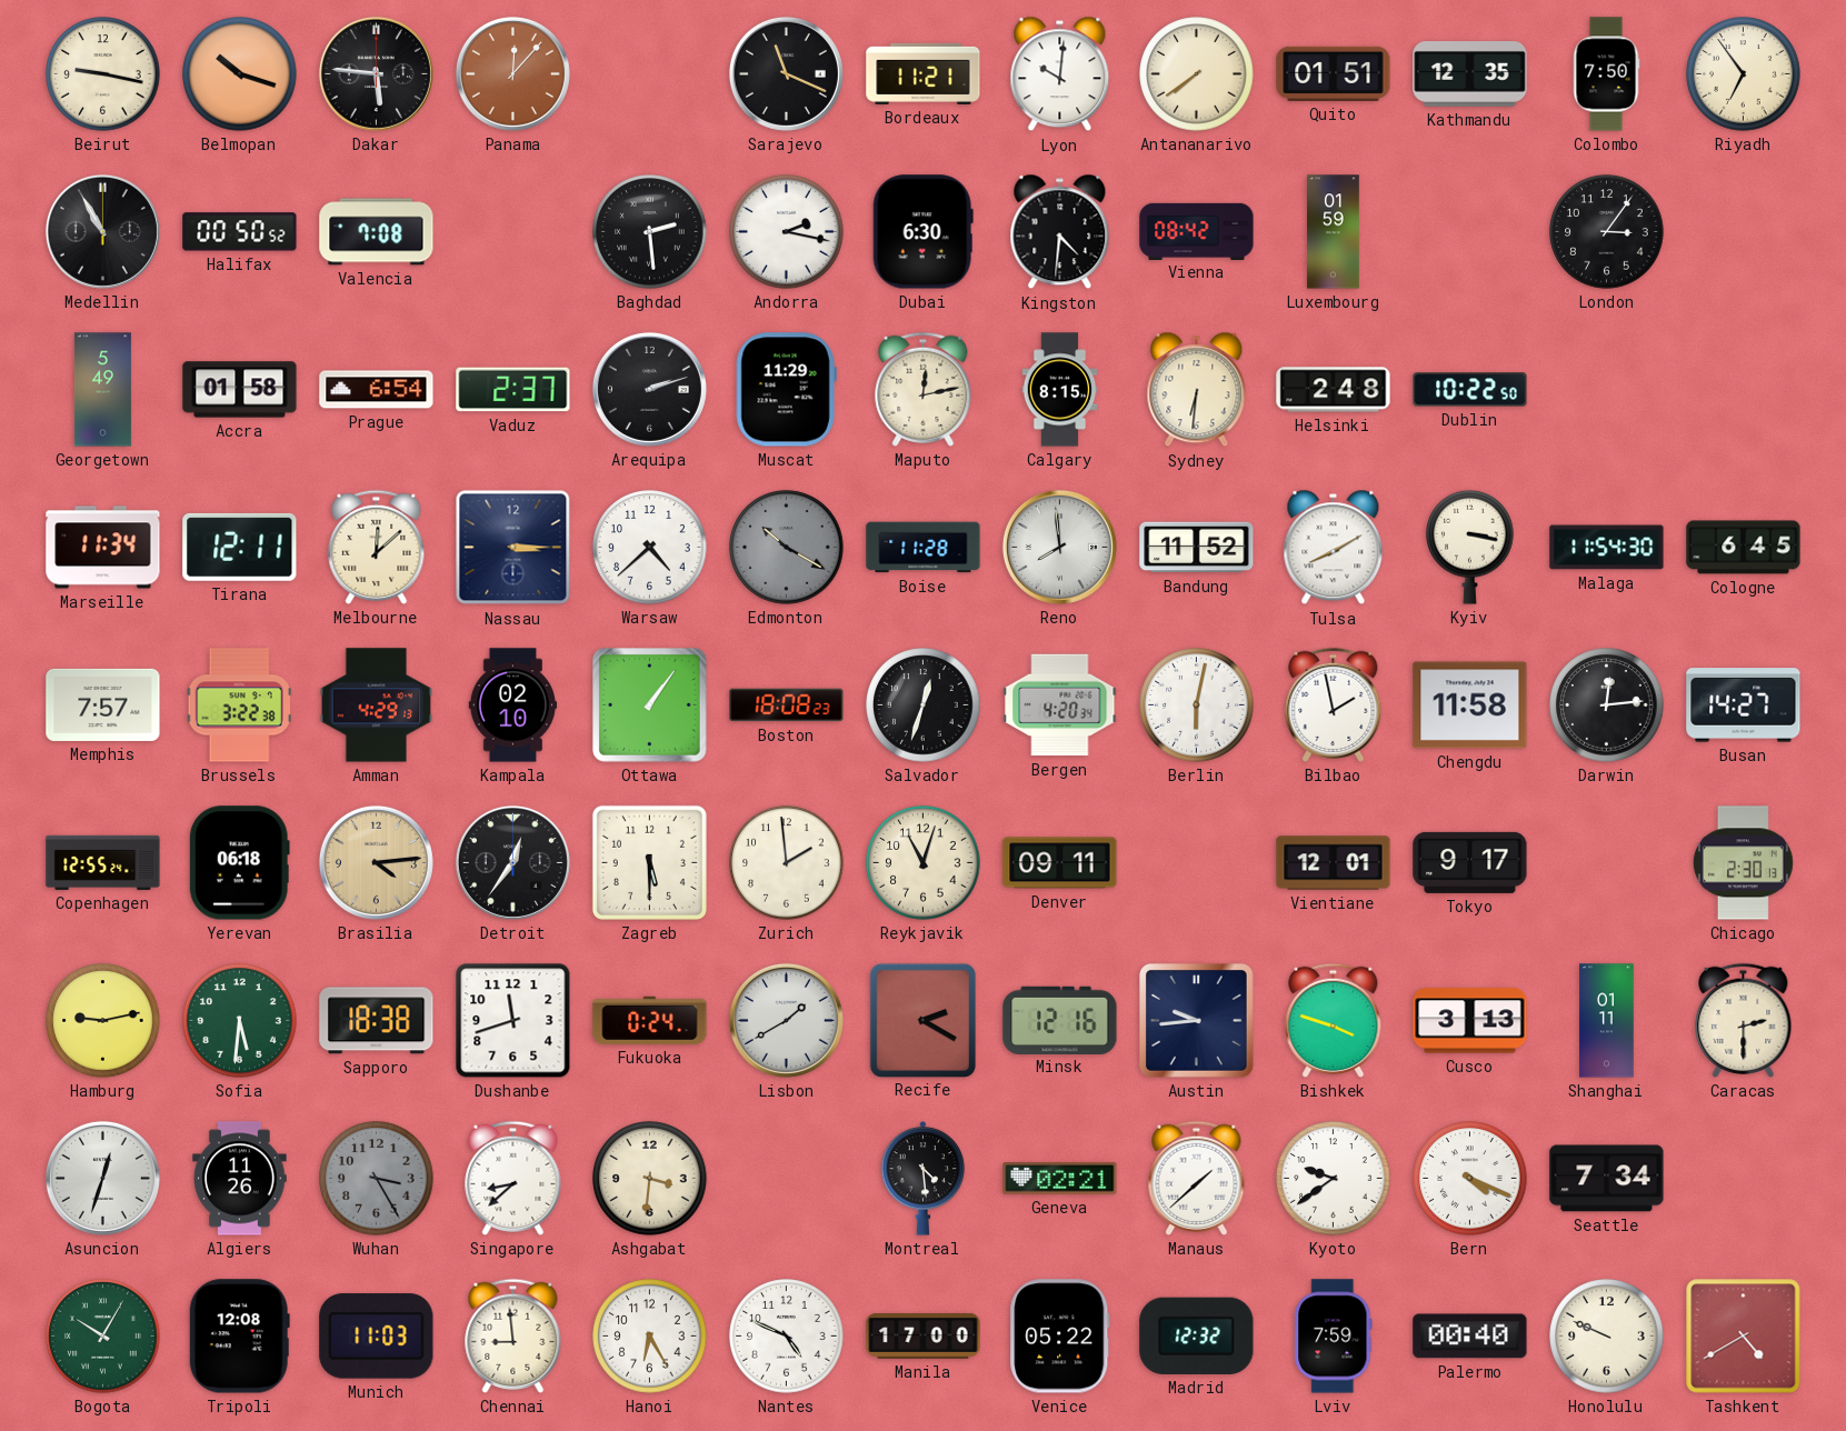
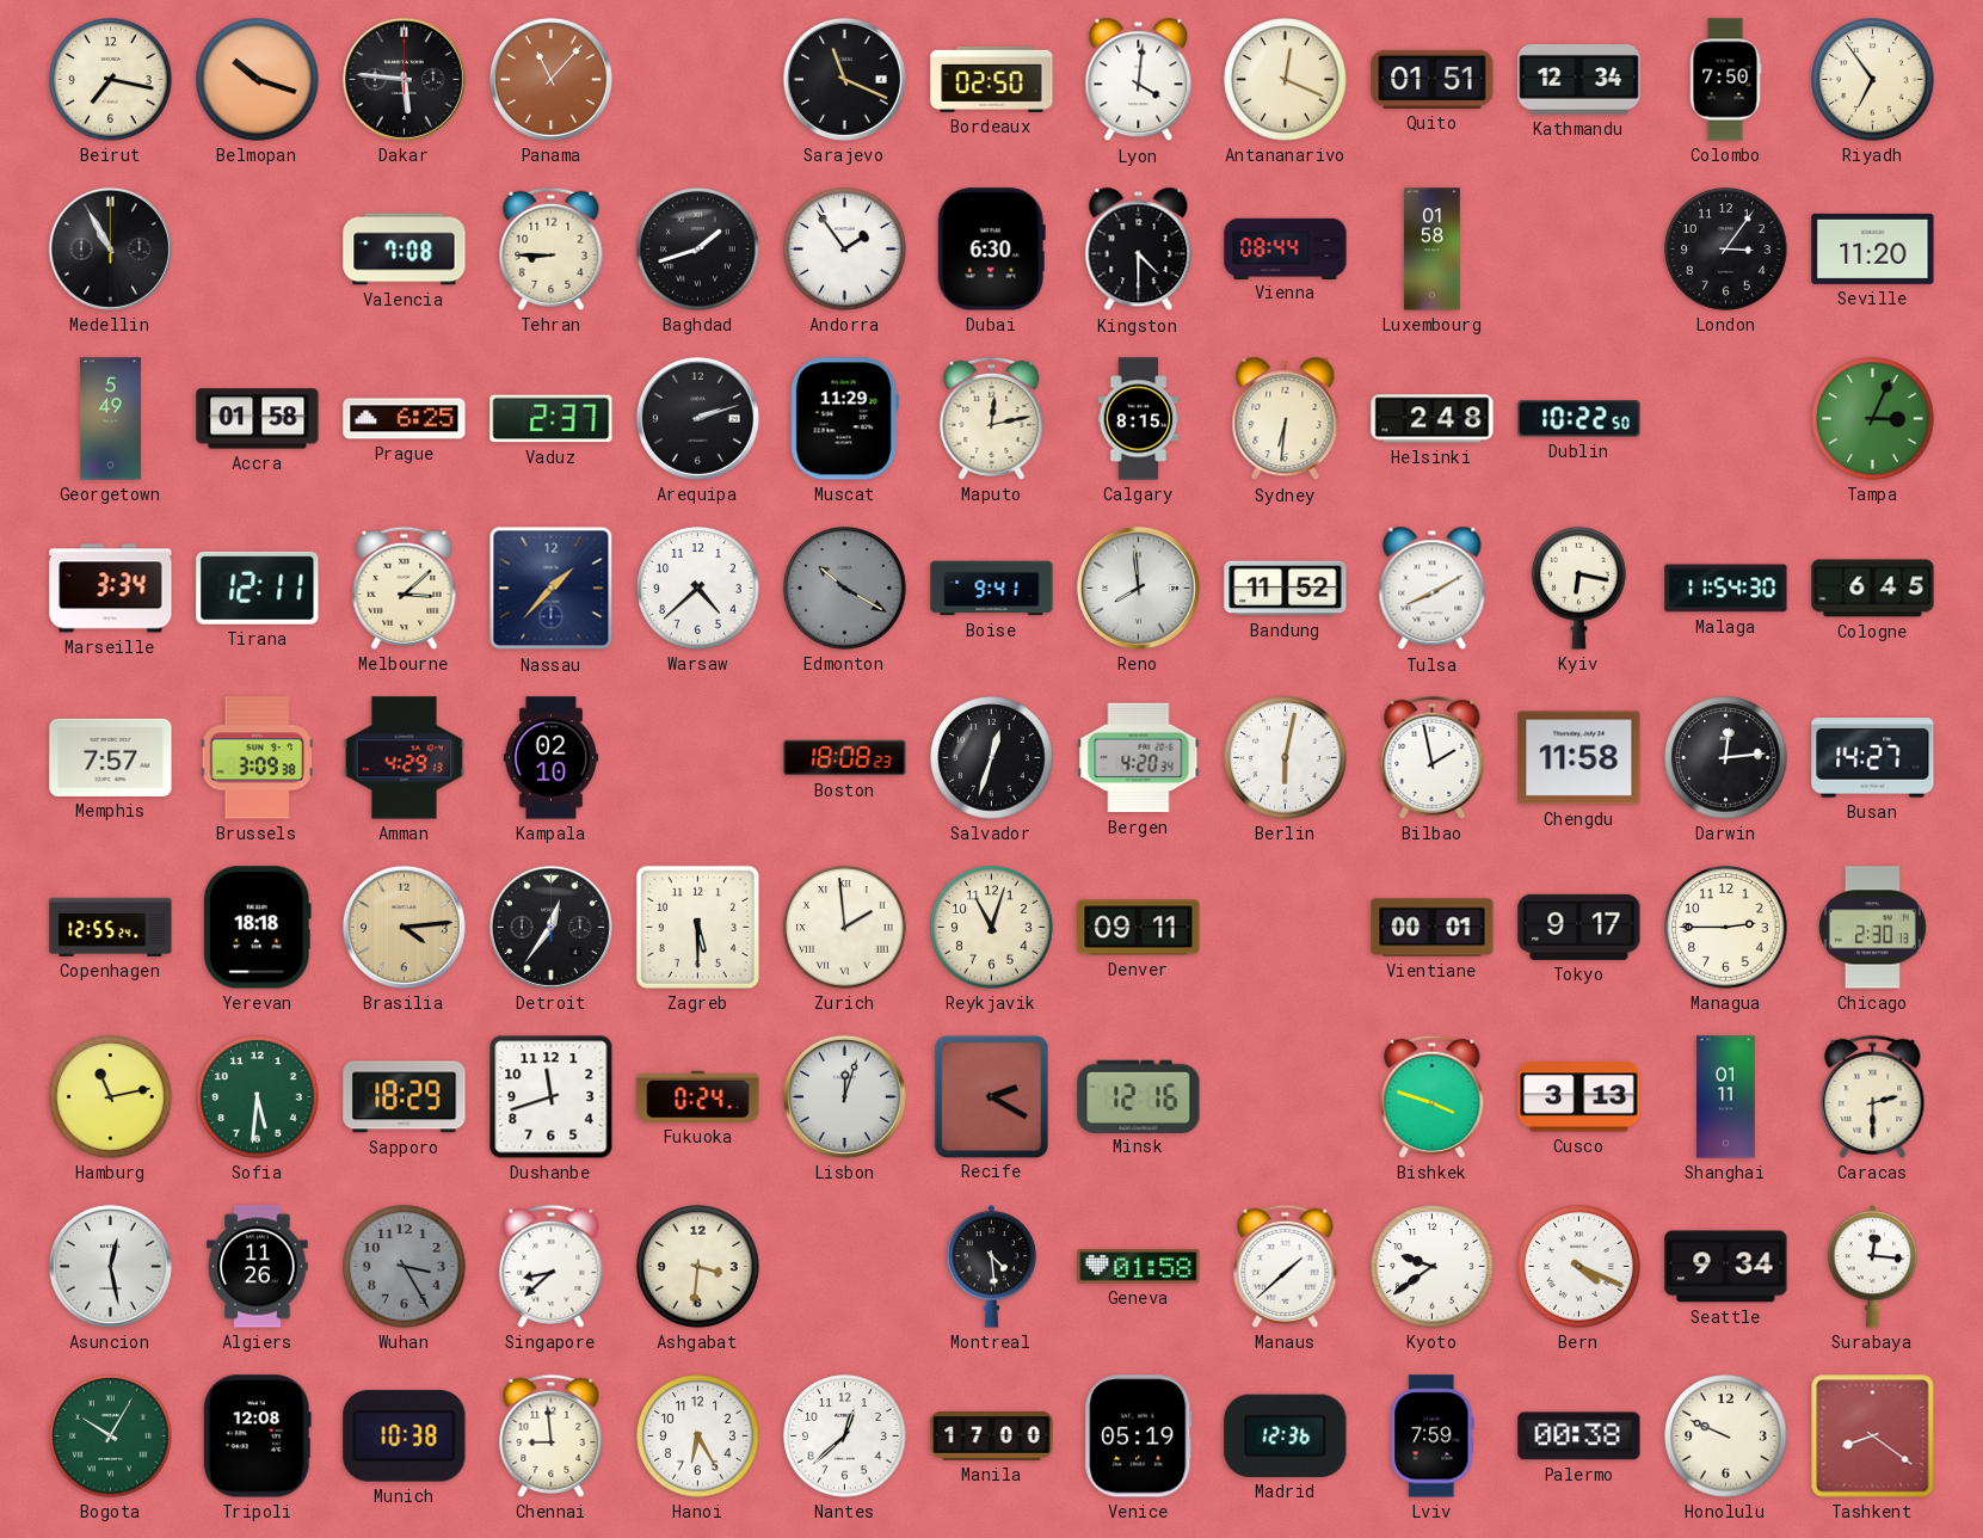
Beirut: 9:17 -> 7:17 (111, 80)
Panama: 12:07 -> 11:07 (550, 79)
Bordeaux: 11:21 -> 02:50 (992, 79)
Lyon: 10:01 -> 4:01 (1139, 80)
Antananarivo: 7:39 -> 12:19 (1286, 80)
Kathmandu: 12:35 -> 12:34 (1579, 80)
Halifax: 00:50 -> none (240, 232)
Tehran: none -> 8:45 (552, 248)
Baghdad: 2:29 -> 1:42 (698, 250)
Andorra: 2:17 -> 1:54 (845, 250)
Kingston: 4:31 -> 4:30 (1139, 250)
Vienna: 08:42 -> 08:44 (1286, 248)
Luxembourg: 01:59 -> 01:58 (1433, 250)
Seville: none -> 11:20 (1873, 248)
Prague: 6:54 -> 6:25 (405, 419)
Tampa: none -> 3:04 (1873, 419)
Marseille: 11:34 -> 3:34 (111, 589)
Melbourne: 12:08 -> 3:08 (405, 587)
Nassau: 3:15 -> 1:37 (552, 589)
Boise: 11:28 -> 9:41 (992, 589)
Kyiv: 3:17 -> 6:17 (1579, 587)
Brussels: 3:22 -> 3:09 (257, 758)
Ottawa: 1:06 -> none (650, 706)
Yerevan: 06:18 -> 18:18 (257, 928)
Zurich numerals: Arabic -> Roman (845, 928)
Vientiane: 12:01 -> 00:01 (1433, 928)
Managua: none -> 2:45 (1726, 928)
Hamburg: 9:13 -> 11:13 (111, 1097)
Sapporo: 18:38 -> 18:29 (405, 1097)
Lisbon: 1:40 -> 12:03 (844, 1096)
Austin: 9:44 -> none (1197, 1021)
Asuncion: 12:33 -> 12:28 (110, 1266)
Geneva: 02:21 -> 01:58 (1139, 1267)
Seattle: 7:34 -> 9:34 (1726, 1267)
Surabaya: none -> 12:16 (1873, 1267)
Munich: 11:03 -> 10:38 (405, 1437)
Nantes: 4:49 -> 12:38 (845, 1437)
Venice: 05:22 -> 05:19 (1139, 1437)
Madrid: 12:32 -> 12:36 (1286, 1435)
Palermo: 00:40 -> 00:38 (1579, 1437)
Tashkent: 4:40 -> 8:21 (1873, 1437)
